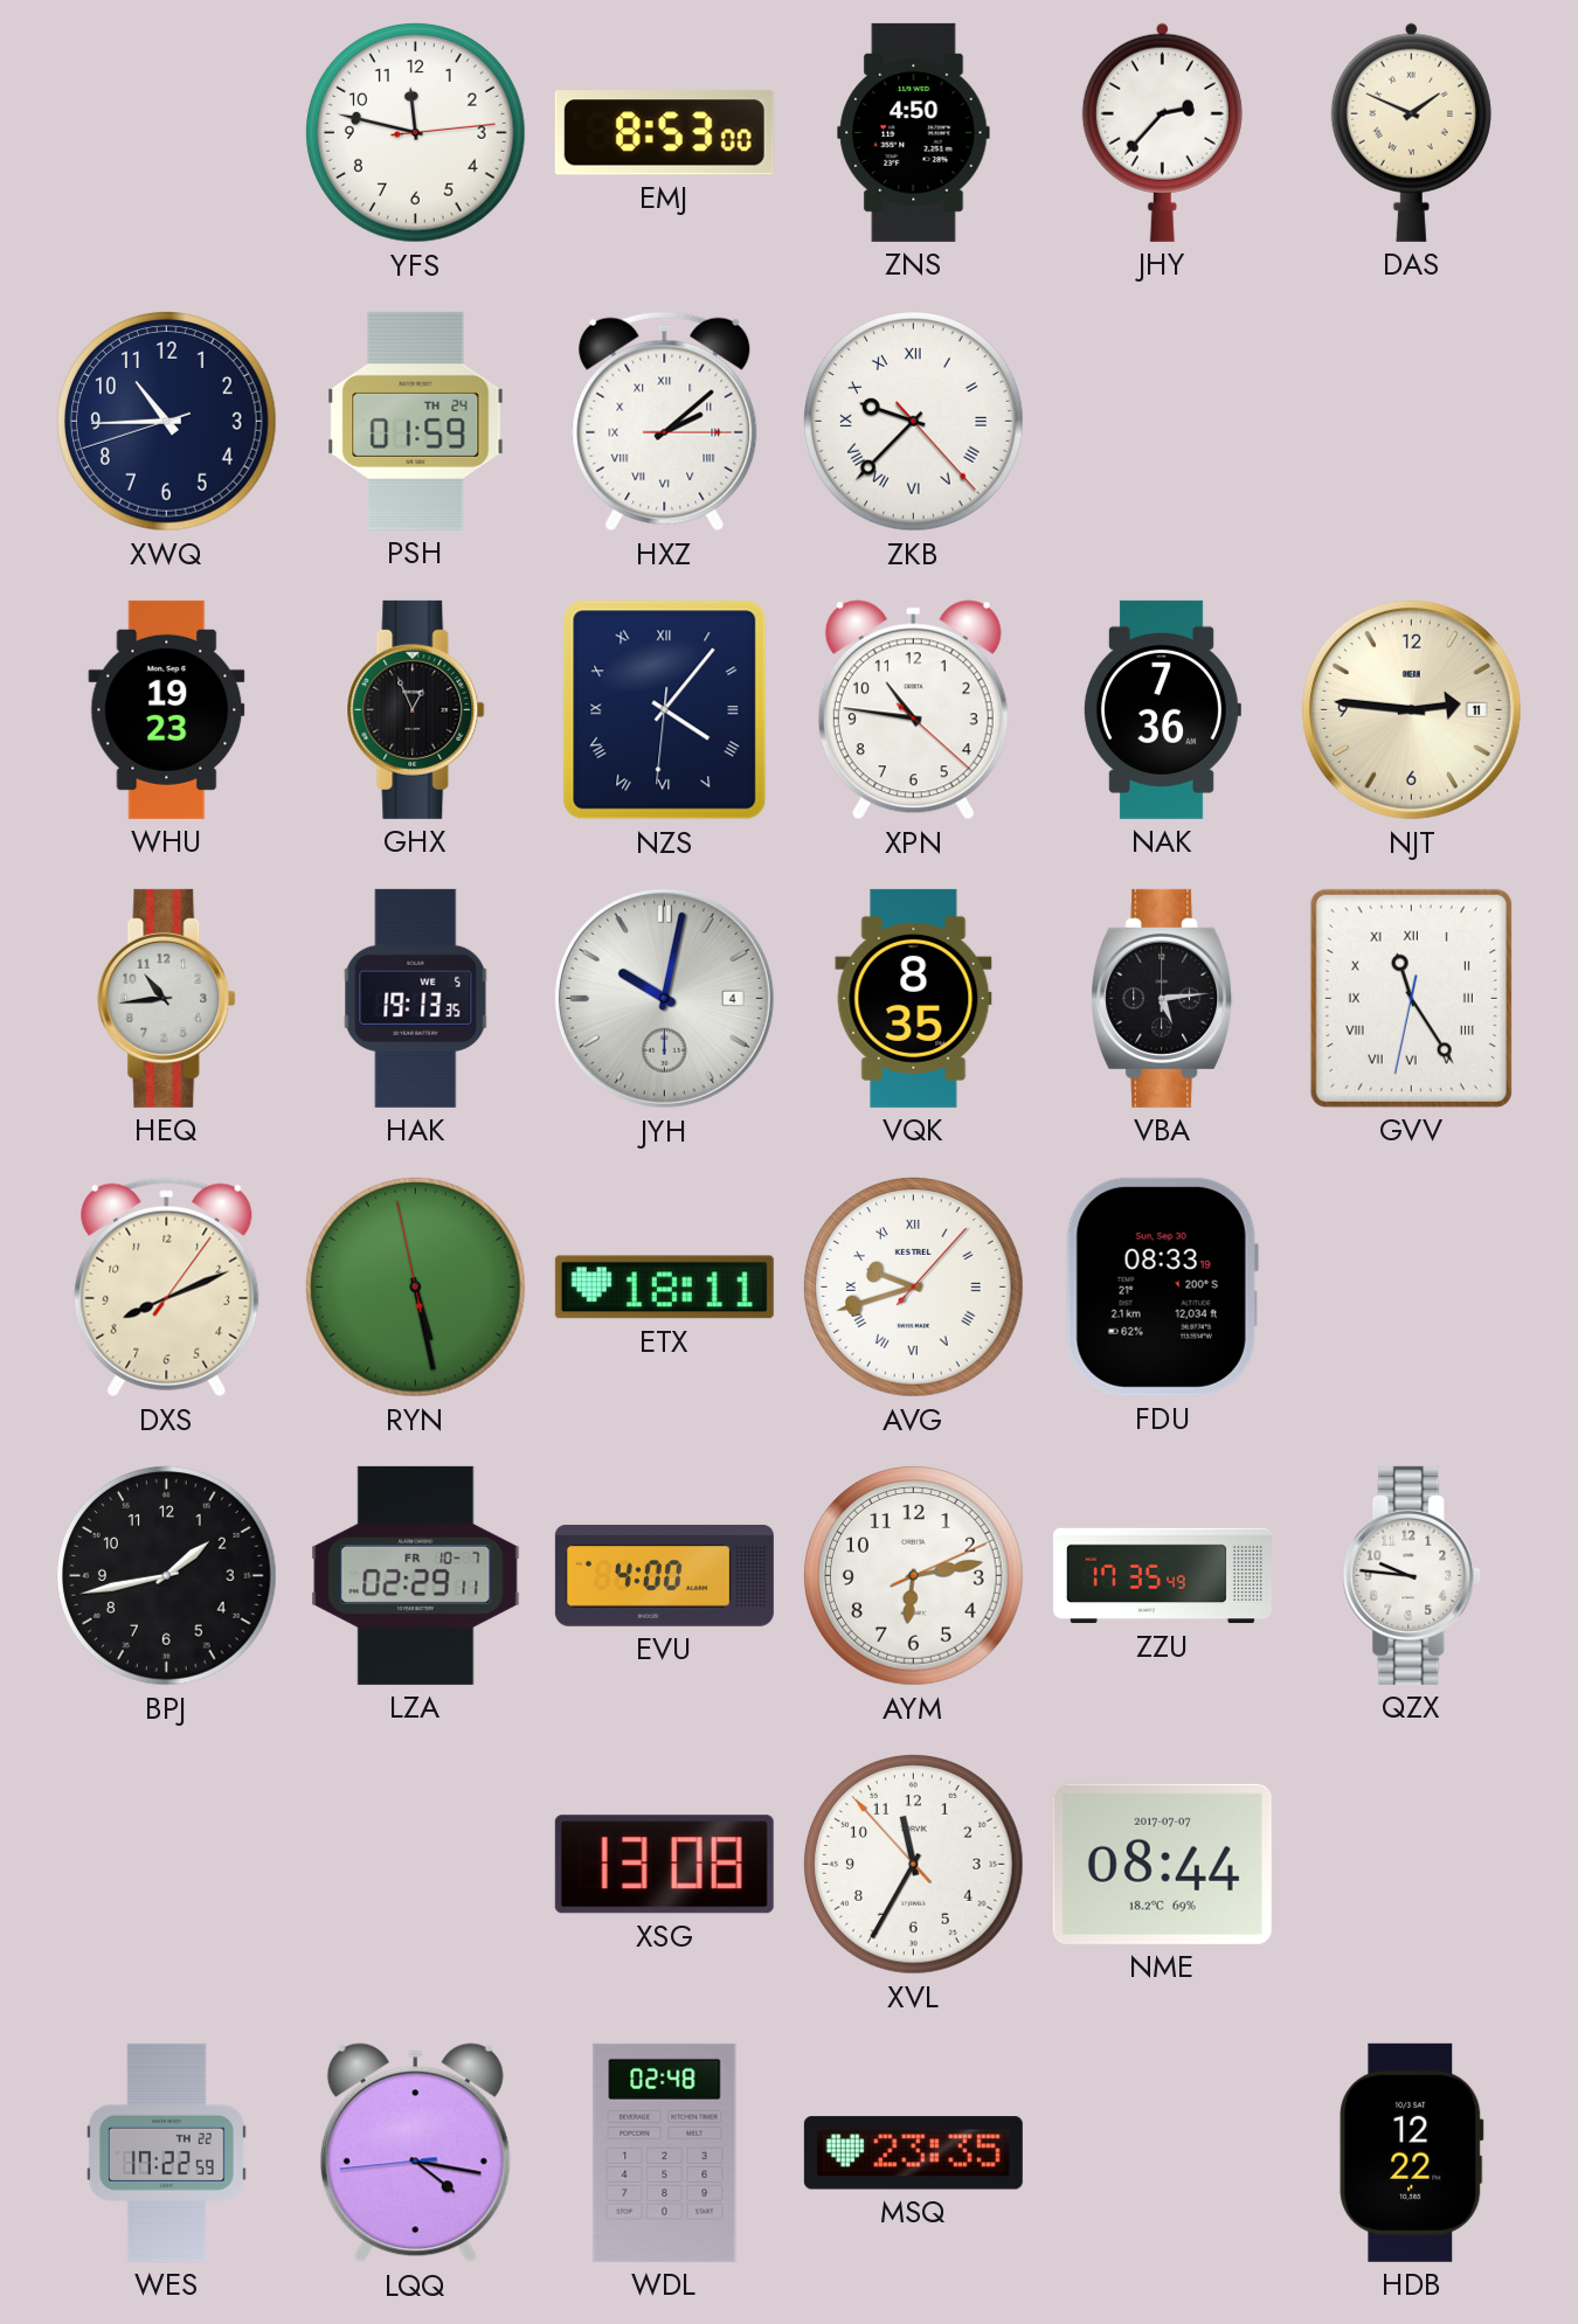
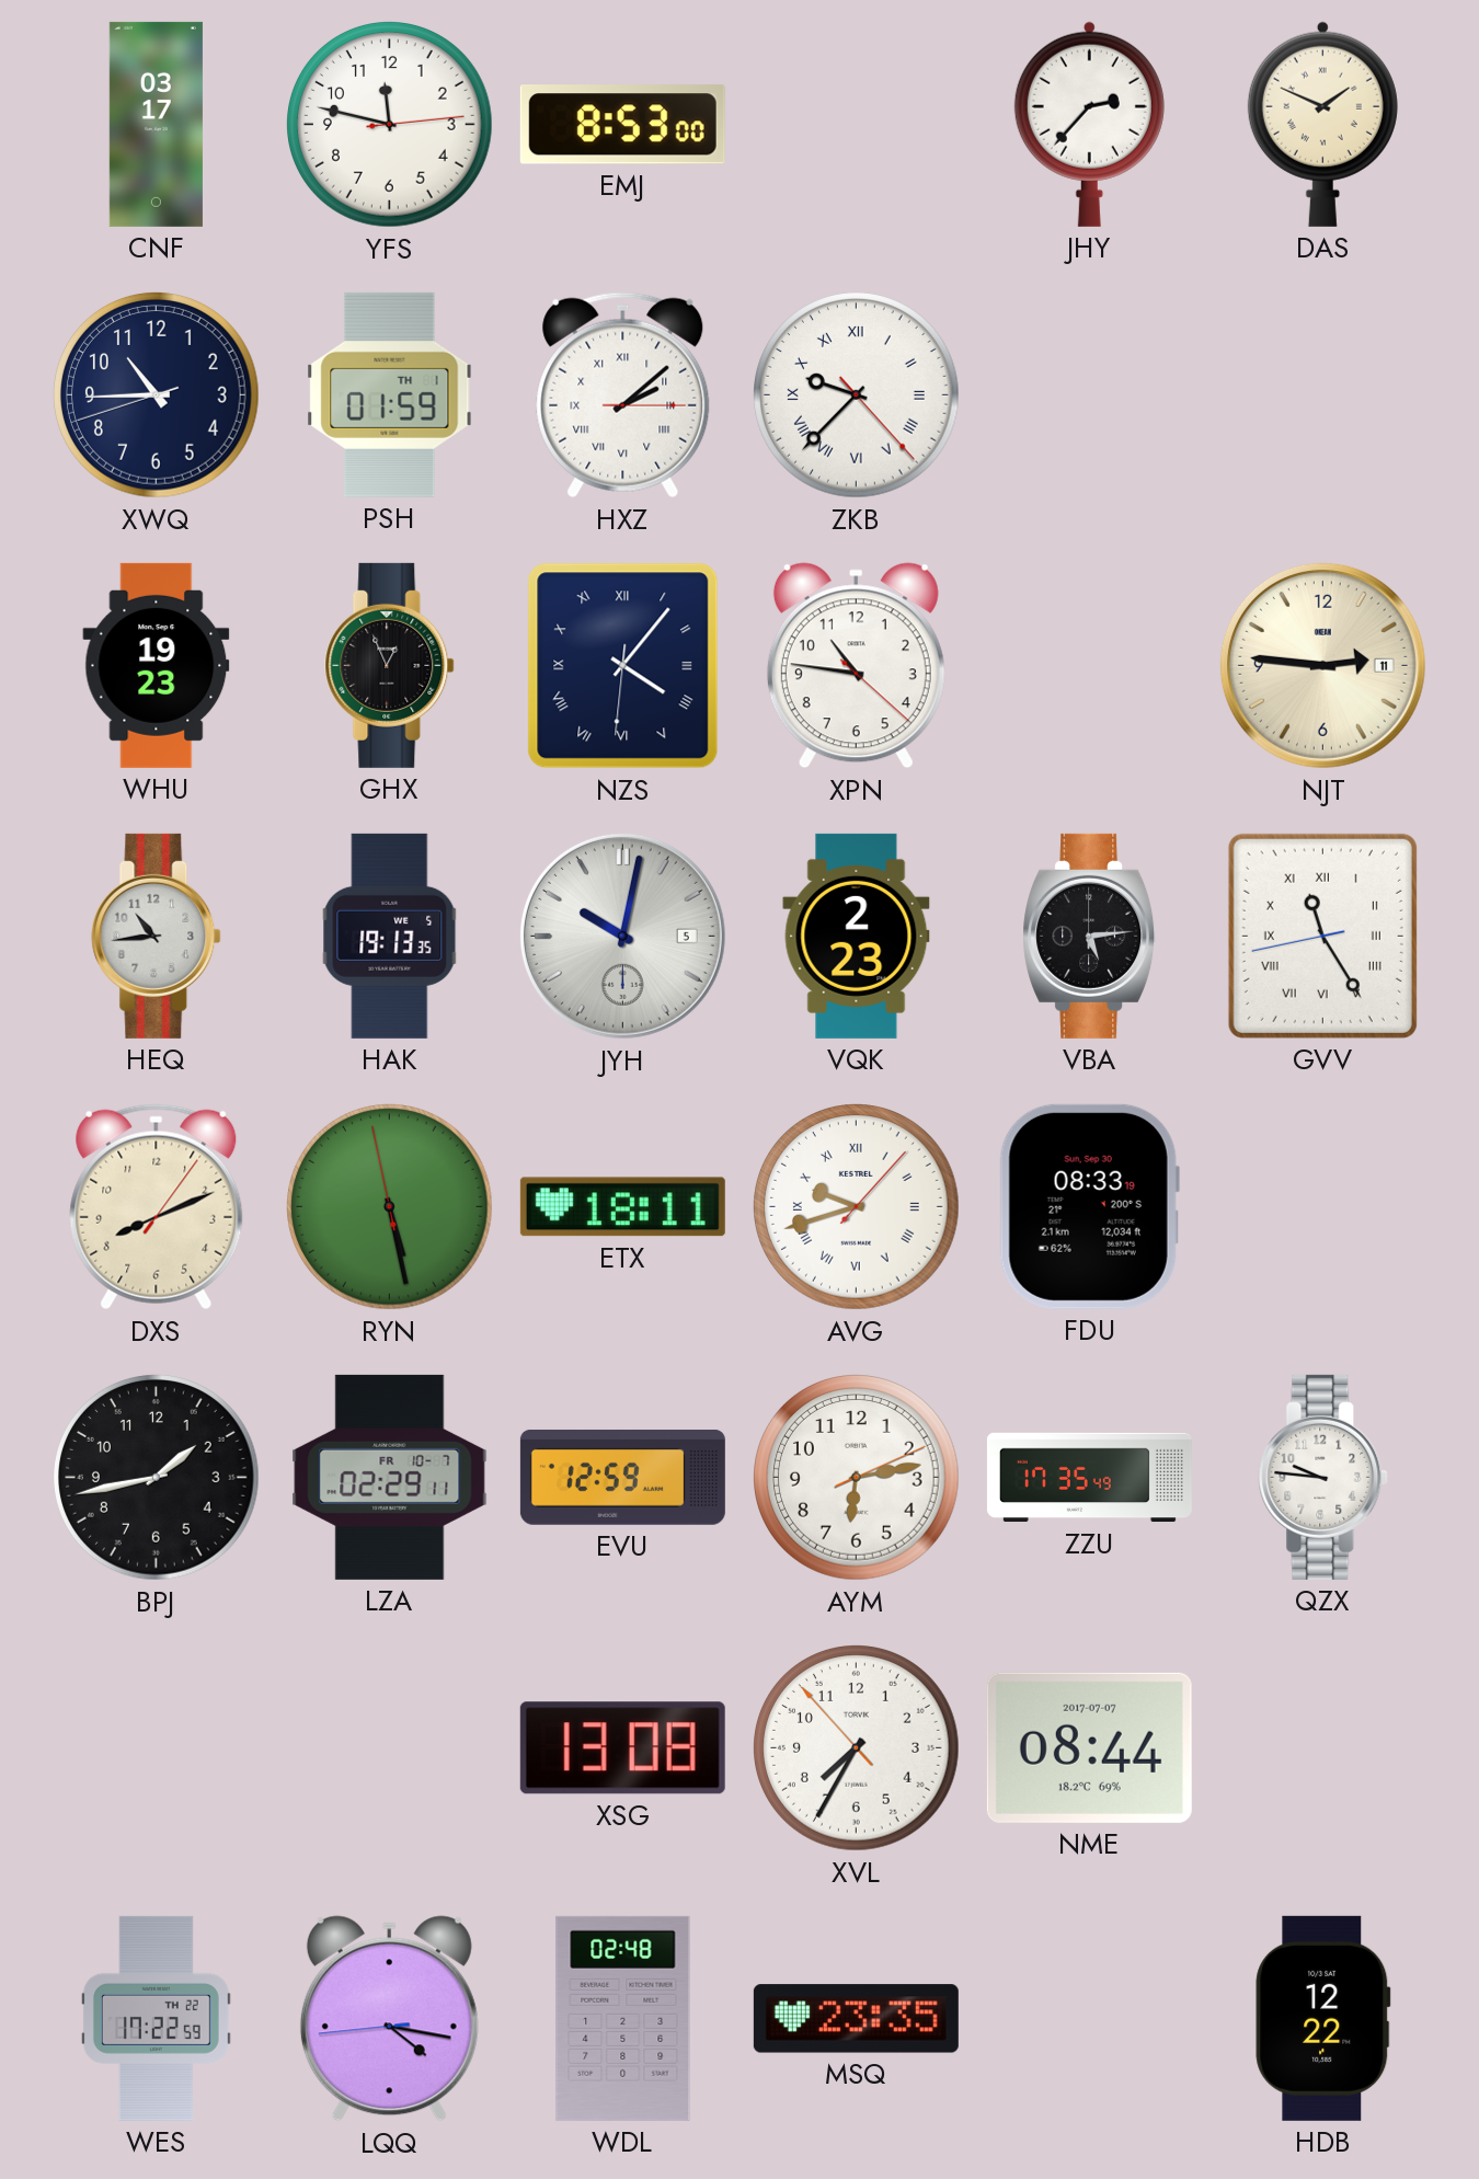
CNF: none -> 03:17 (156, 124)
ZNS: 4:50 -> none (914, 132)
PSH date: TH 24 -> TH 1 (390, 394)
NAK: 7:36 -> none (1162, 709)
JYH date: 4 -> 5 (622, 936)
VQK: 8:35 -> 2:23 (857, 936)
GVV: 11:24:32 -> 11:24:43 (1322, 936)
EVU: 4:00 -> 12:59 (622, 1477)
XVL: 11:34 -> 7:34 (857, 1748)
